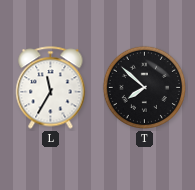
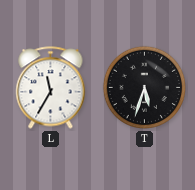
T: 7:52 -> 5:33 (144, 87)
